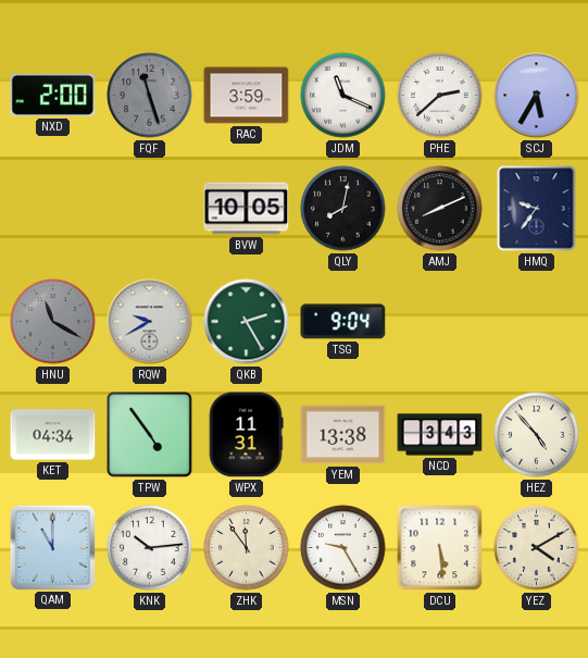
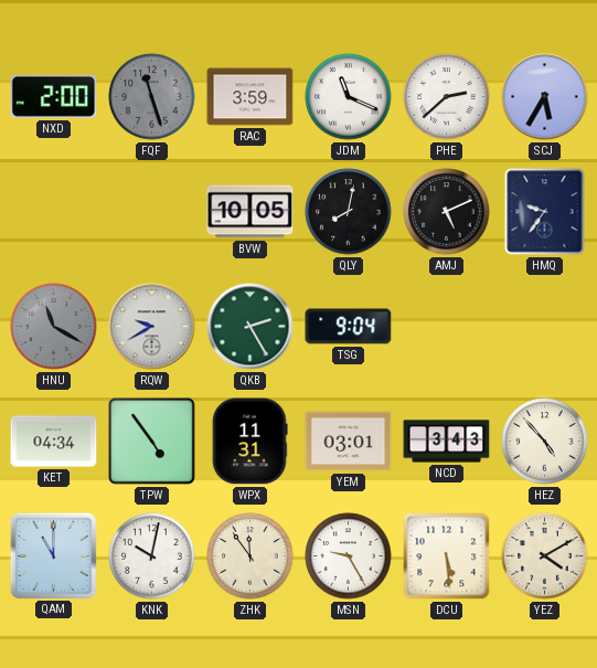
AMJ: 8:11 -> 5:11 (447, 212)
YEM: 13:38 -> 03:01 (349, 442)
KNK: 10:14 -> 10:02 (152, 556)
